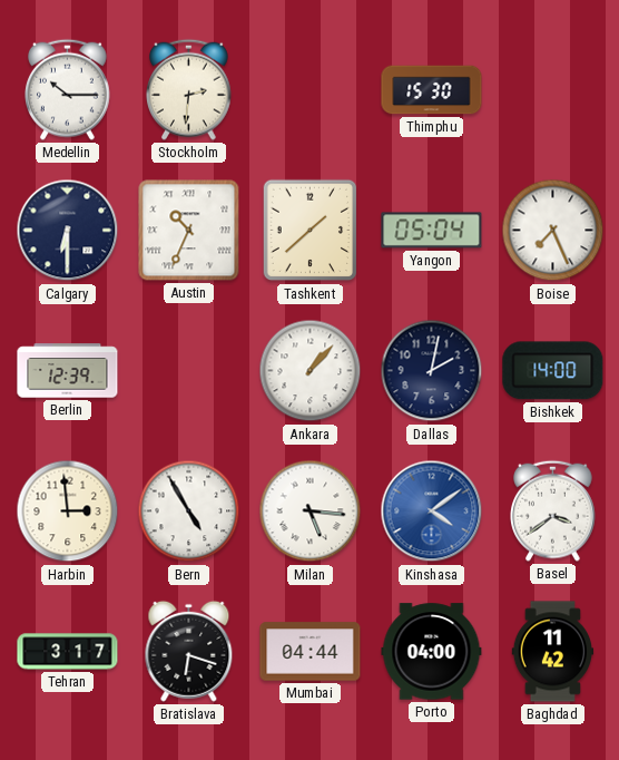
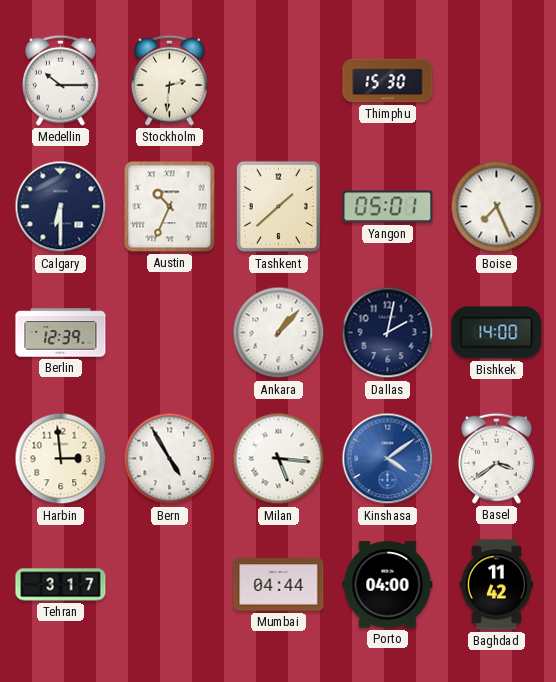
Yangon: 05:04 -> 05:01 (388, 207)
Bratislava: 6:18 -> none (189, 651)
